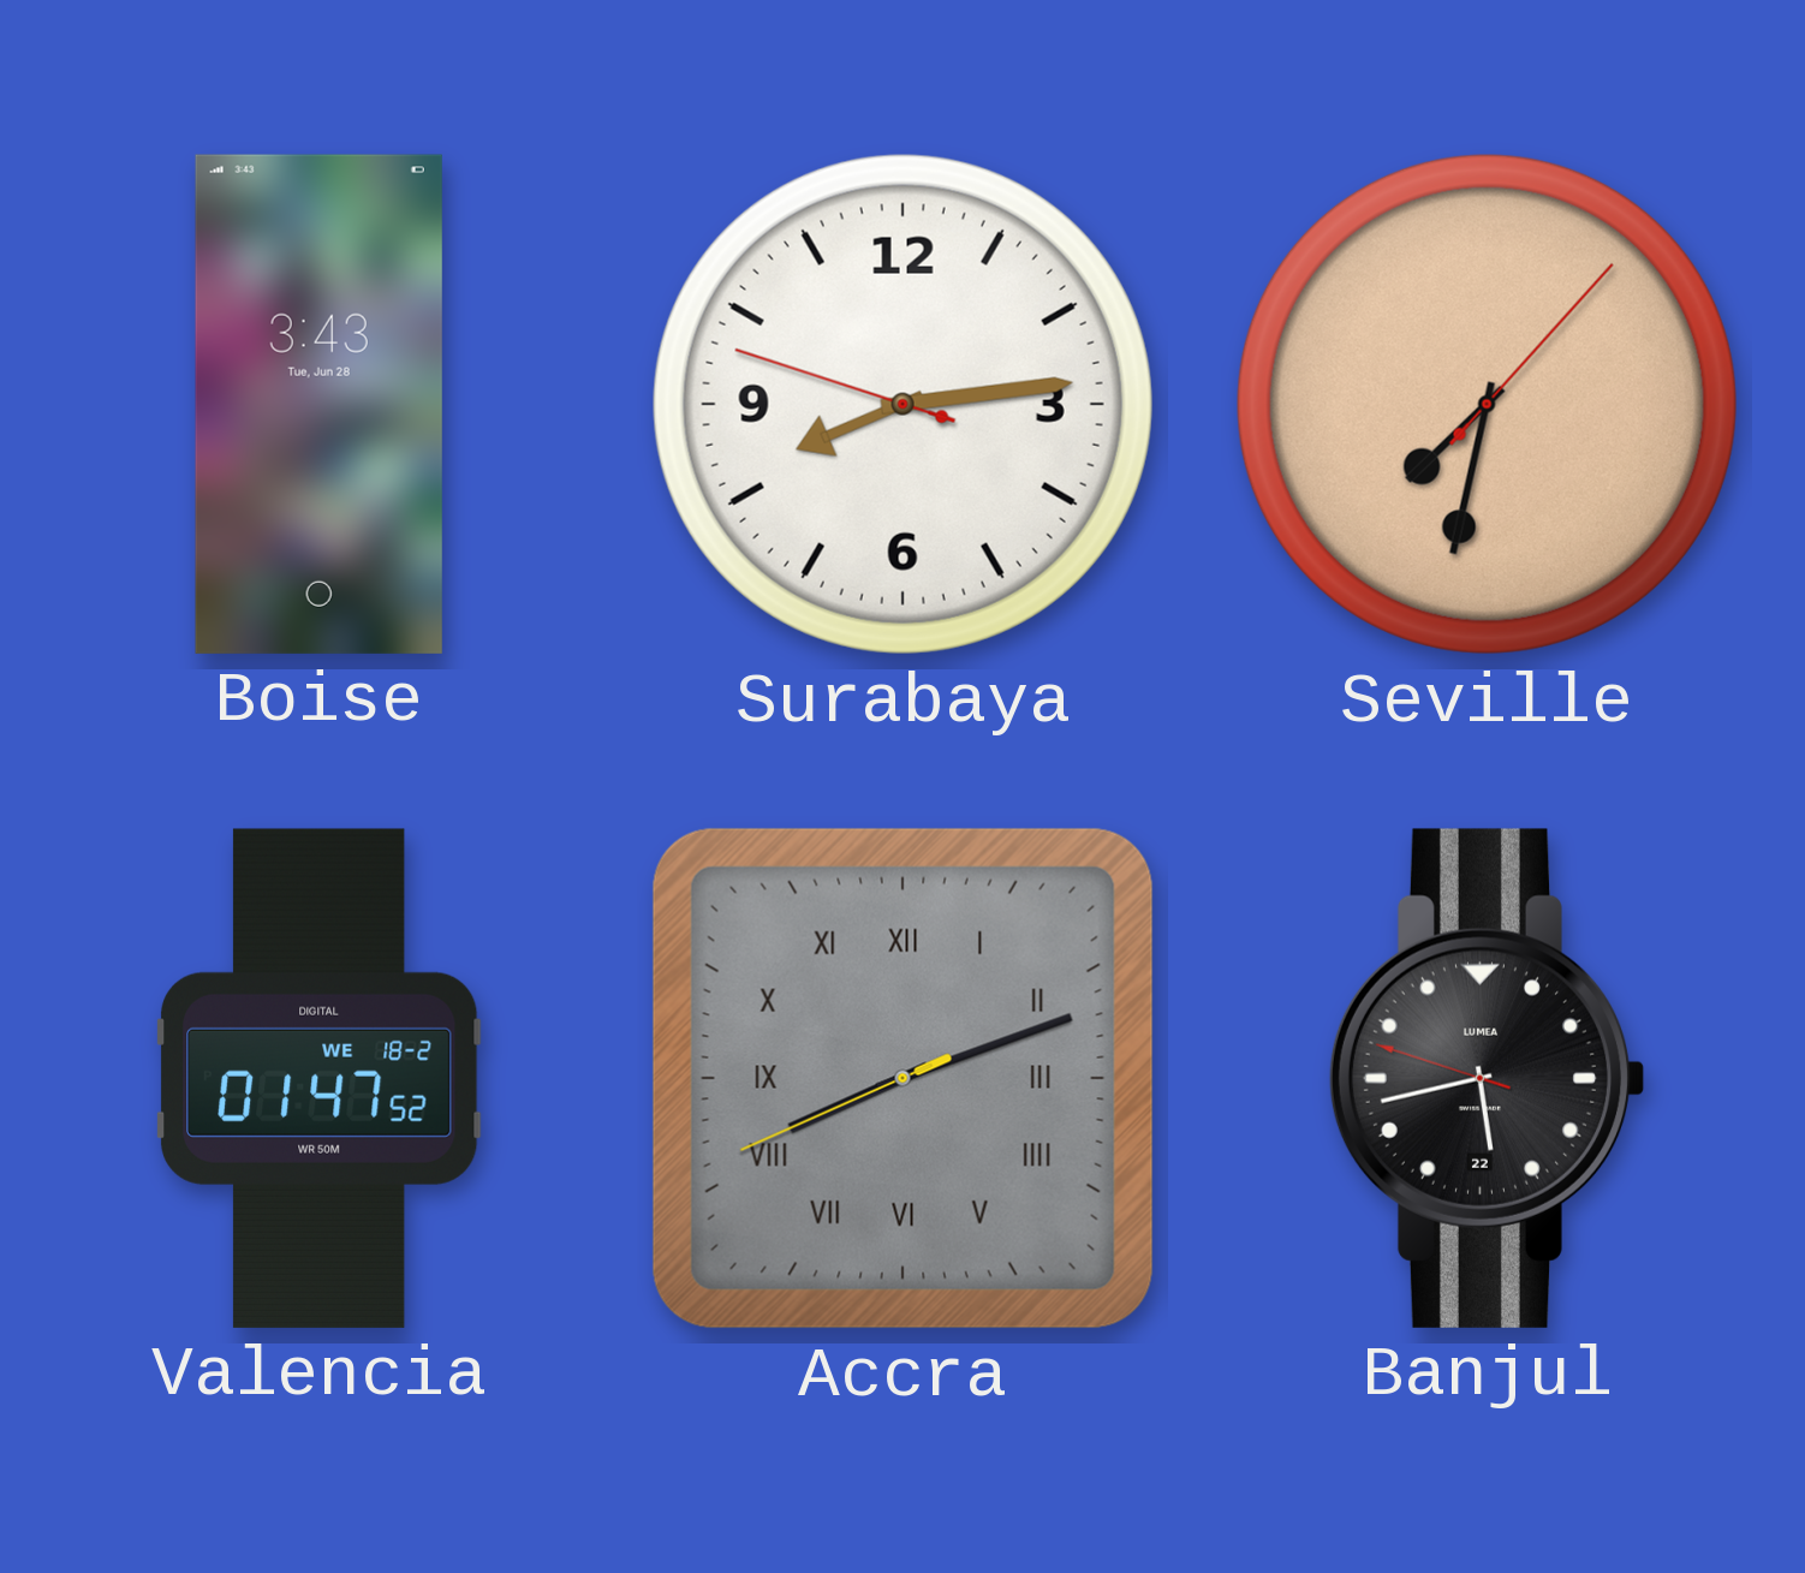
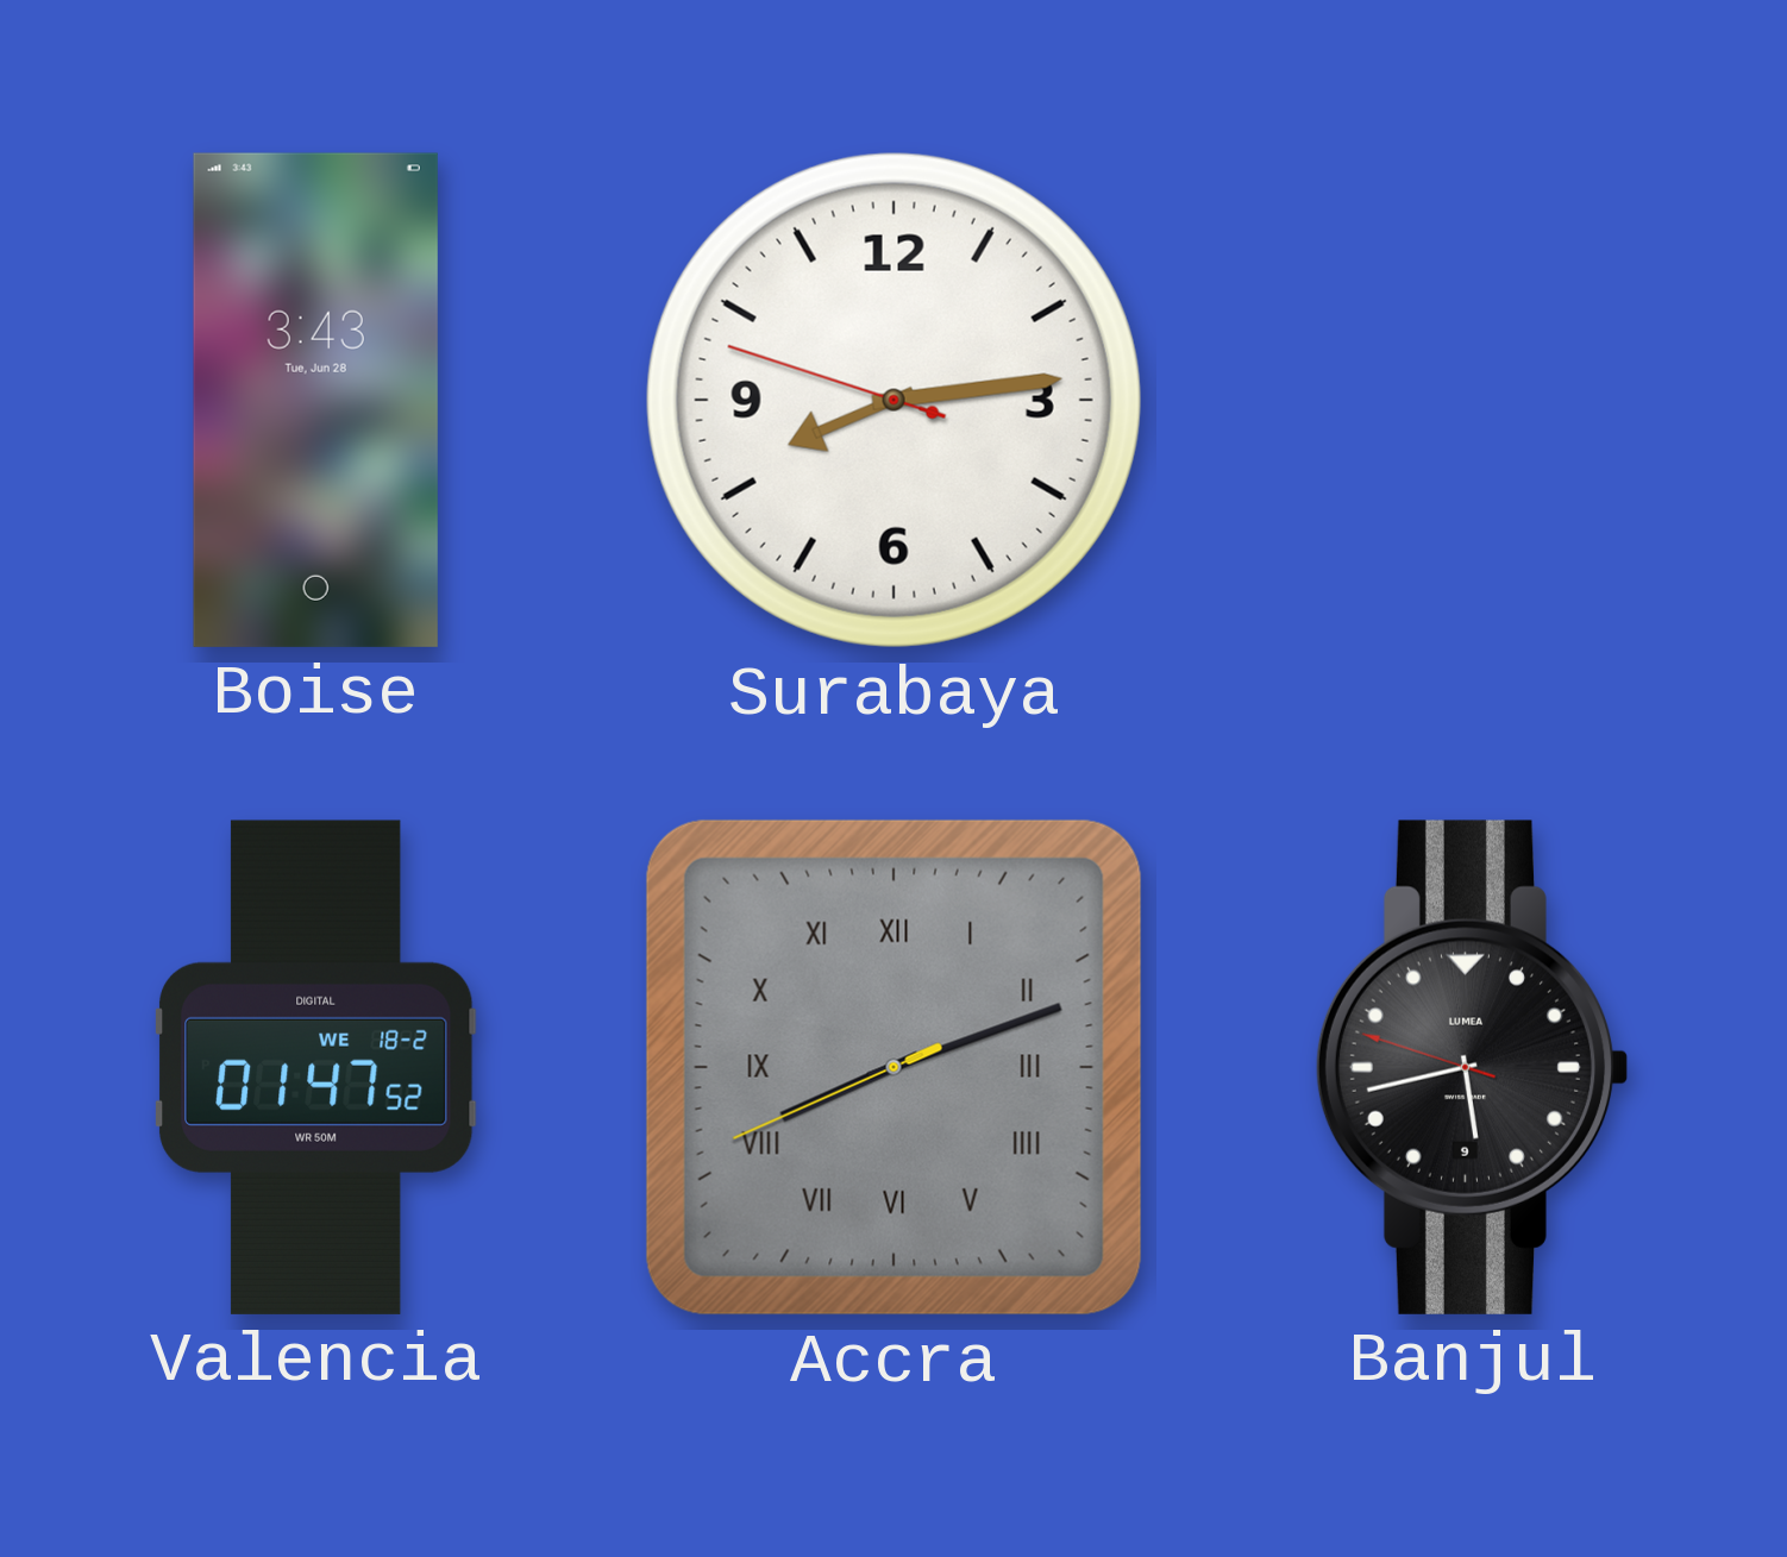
Seville: 7:32 -> none (1487, 404)
Banjul date: 22 -> 9 (1472, 1067)
